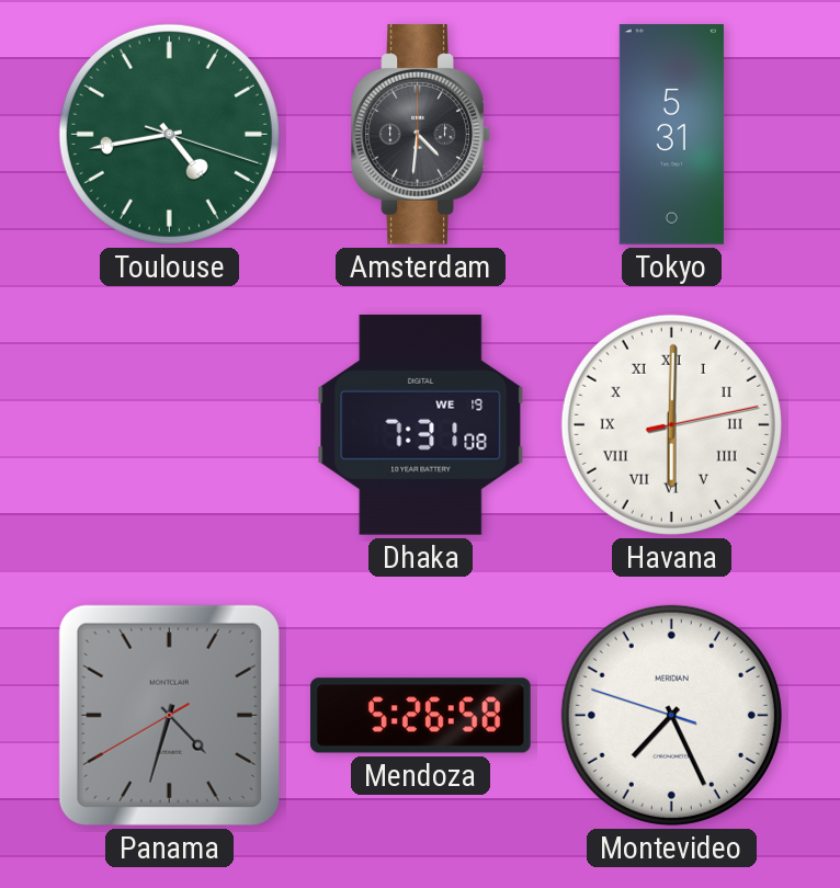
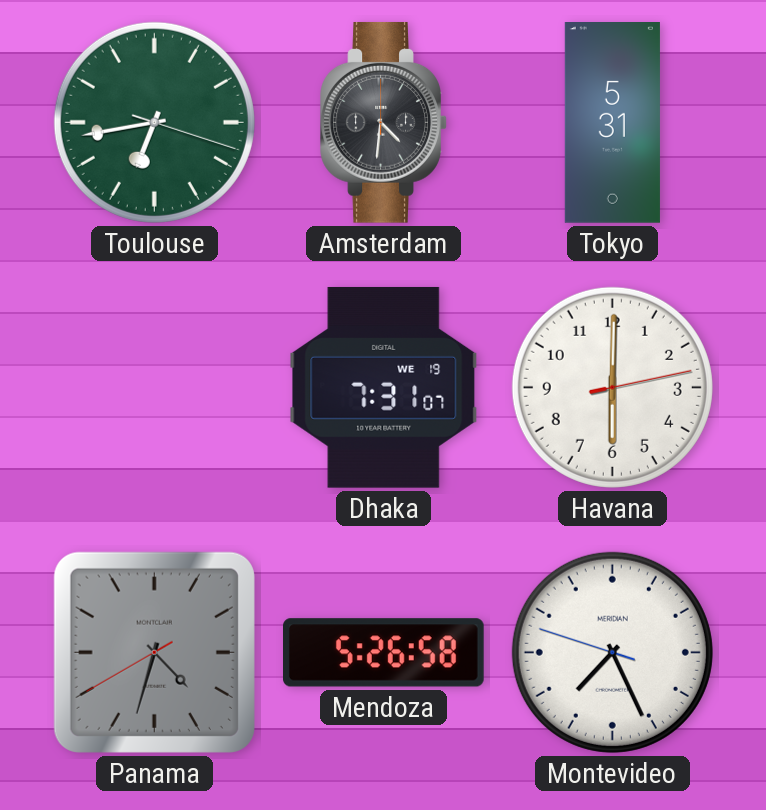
Toulouse: 4:43 -> 6:43 (154, 122)
Dhaka: 7:31:08 -> 7:31:07 (384, 387)
Havana numerals: Roman -> Arabic (612, 387)
